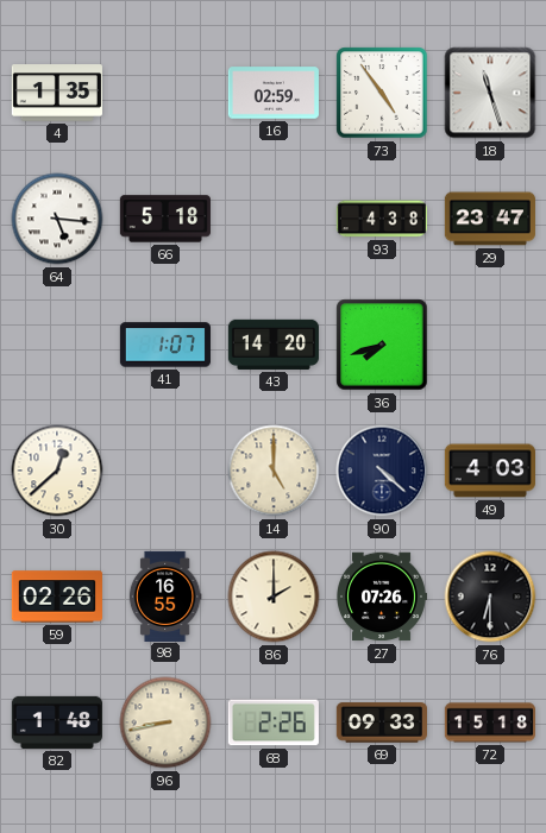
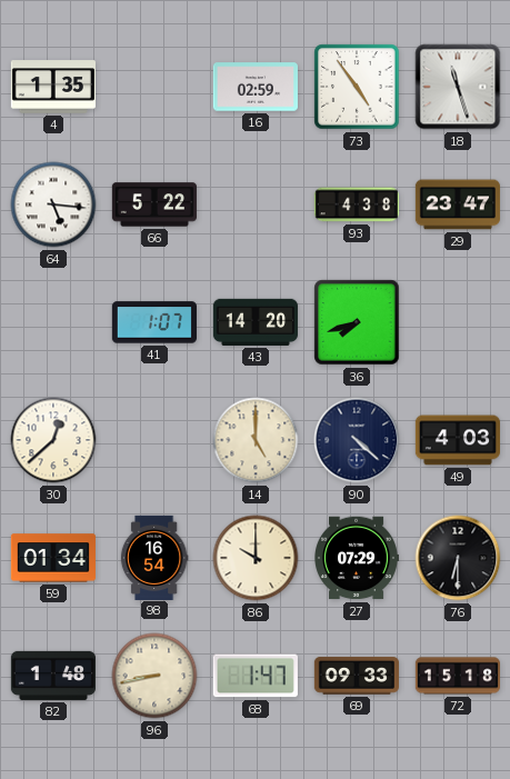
66: 5:18 -> 5:22 (154, 204)
59: 02:26 -> 01:34 (53, 558)
98: 16:55 -> 16:54 (154, 557)
86: 2:00 -> 10:00 (256, 558)
27: 07:26 -> 07:29 (357, 558)
68: 2:26 -> 1:47 (256, 676)
